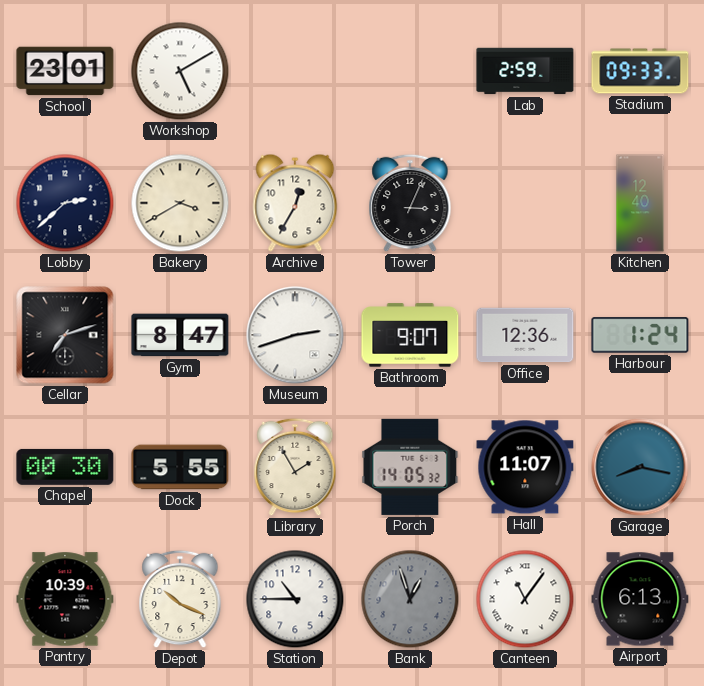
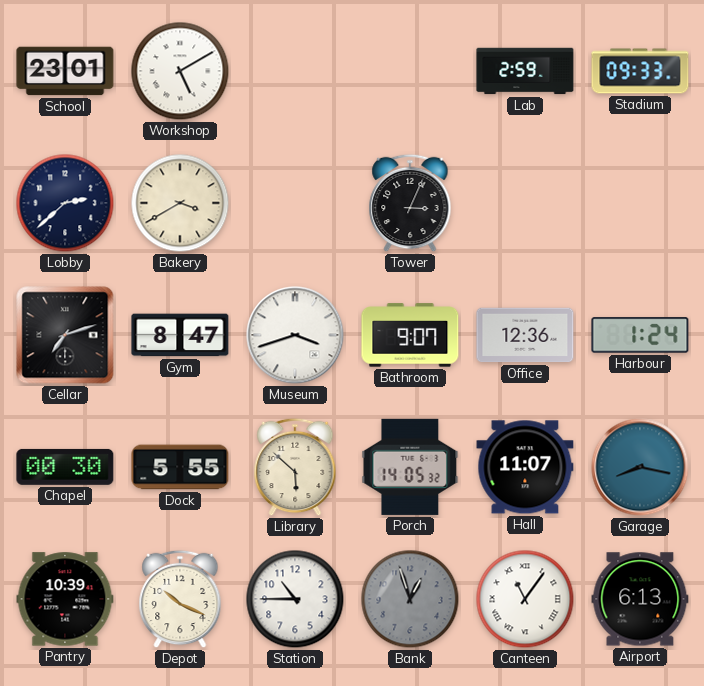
Archive: 12:35 -> none (295, 203)
Kitchen: 12:40 -> none (640, 203)
Museum: 2:42 -> 3:42 (295, 335)
Library: 1:55 -> 5:52 (295, 467)
